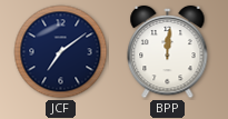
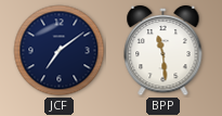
BPP: 12:01 -> 11:29 (164, 51)
